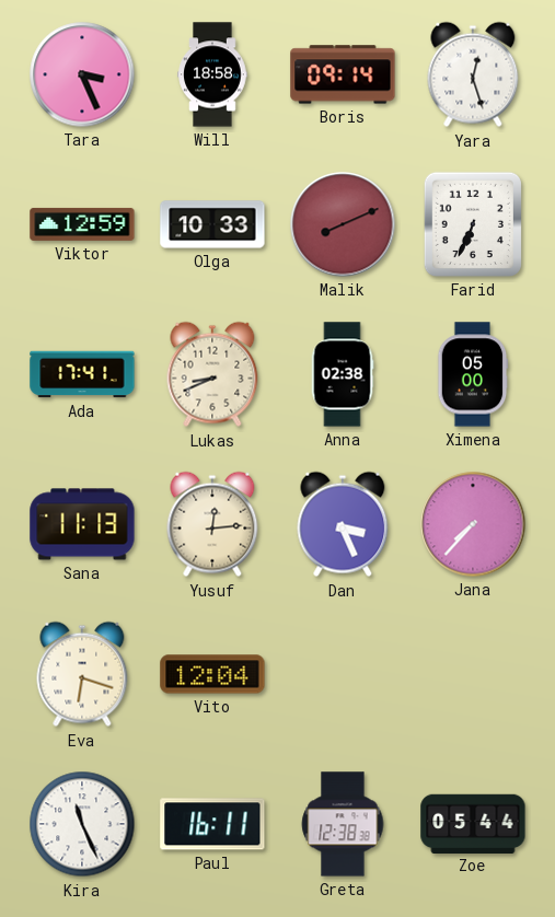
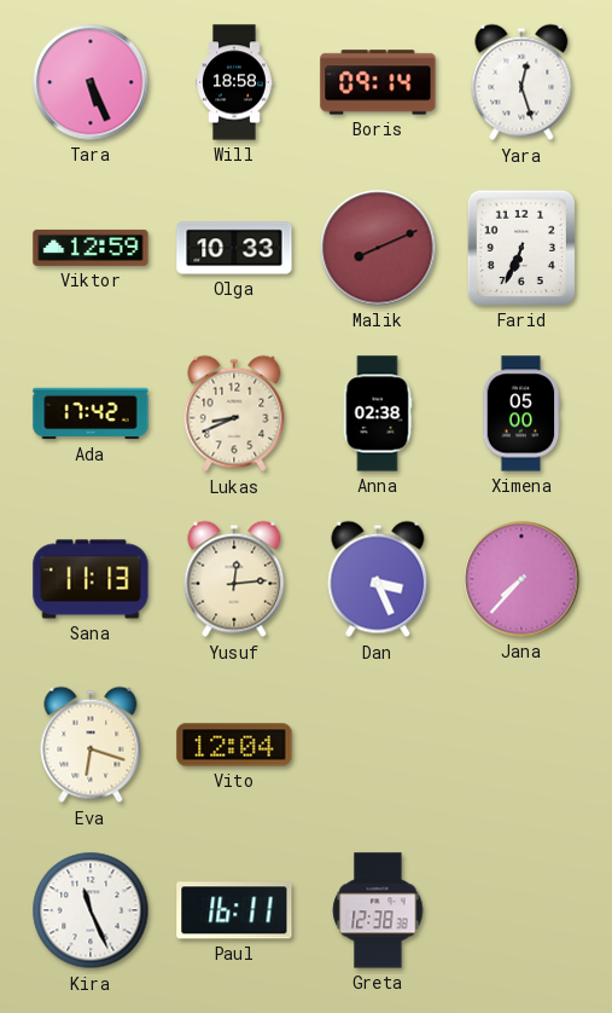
Tara: 3:26 -> 5:26 (91, 82)
Ada: 17:41 -> 17:42 (91, 413)
Zoe: 05:44 -> none (473, 823)
